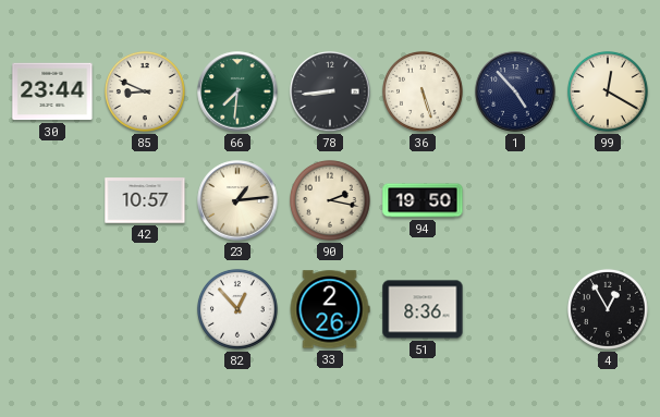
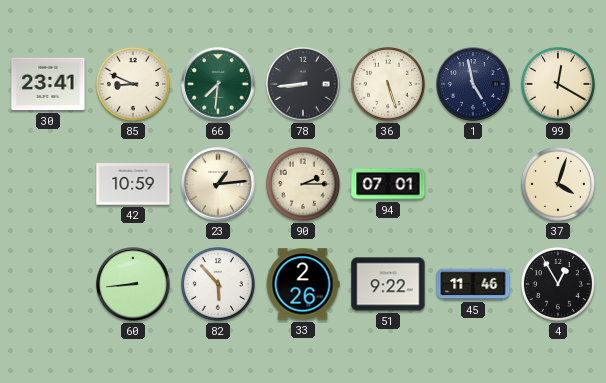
30: 23:44 -> 23:41 (48, 84)
1: 4:53 -> 4:58 (473, 84)
42: 10:57 -> 10:59 (133, 184)
90: 2:17 -> 2:15 (303, 184)
94: 19:50 -> 07:01 (388, 184)
37: none -> 4:03 (558, 184)
60: none -> 8:44 (133, 284)
82: 12:53 -> 5:53 (218, 284)
51: 8:36 -> 9:22 (388, 284)
45: none -> 11:46 (473, 284)
